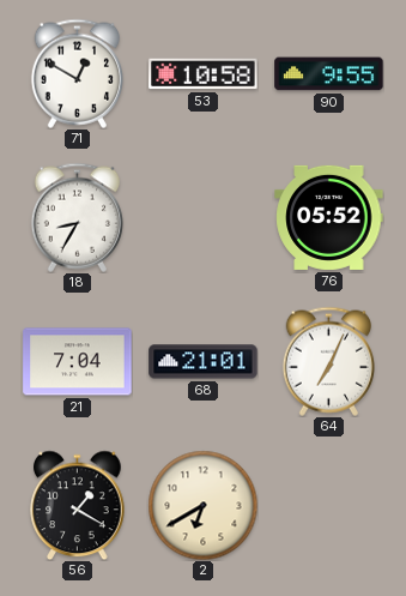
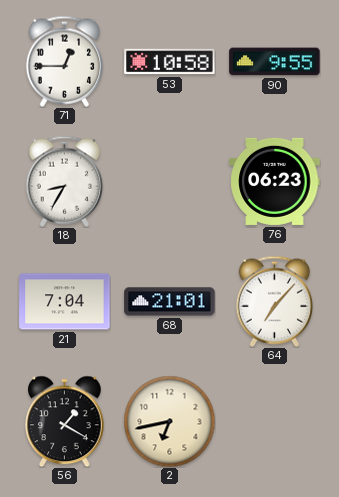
71: 12:50 -> 12:45 (64, 61)
76: 05:52 -> 06:23 (275, 181)
64: 7:04 -> 7:07 (274, 301)
2: 6:40 -> 6:43 (169, 421)
